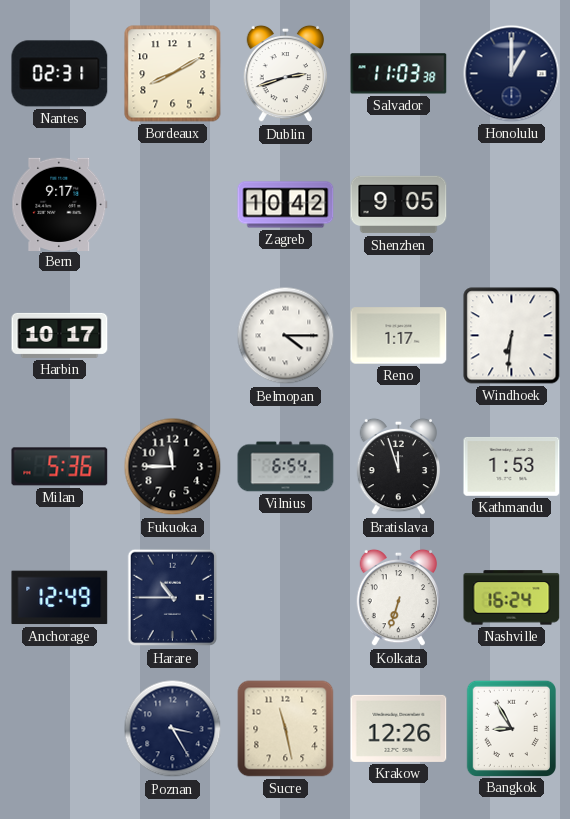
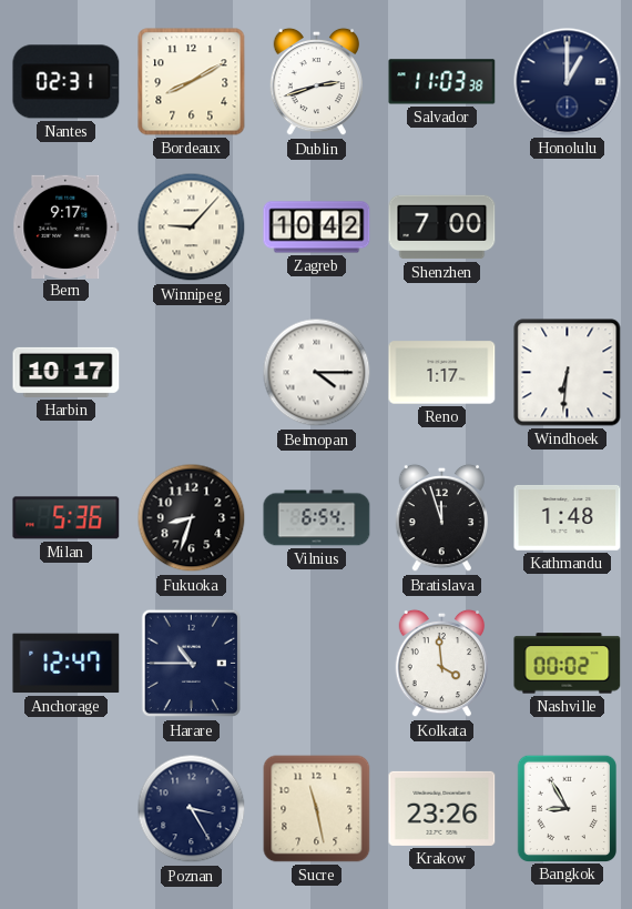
Winnipeg: none -> 9:07 (192, 228)
Shenzhen: 9:05 -> 7:00 (442, 228)
Fukuoka: 11:45 -> 8:33 (192, 518)
Kathmandu: 1:53 -> 1:48 (568, 517)
Anchorage: 12:49 -> 12:47 (67, 664)
Kolkata: 6:33 -> 3:59 (441, 664)
Nashville: 16:24 -> 00:02 (568, 664)
Krakow: 12:26 -> 23:26 (442, 808)
